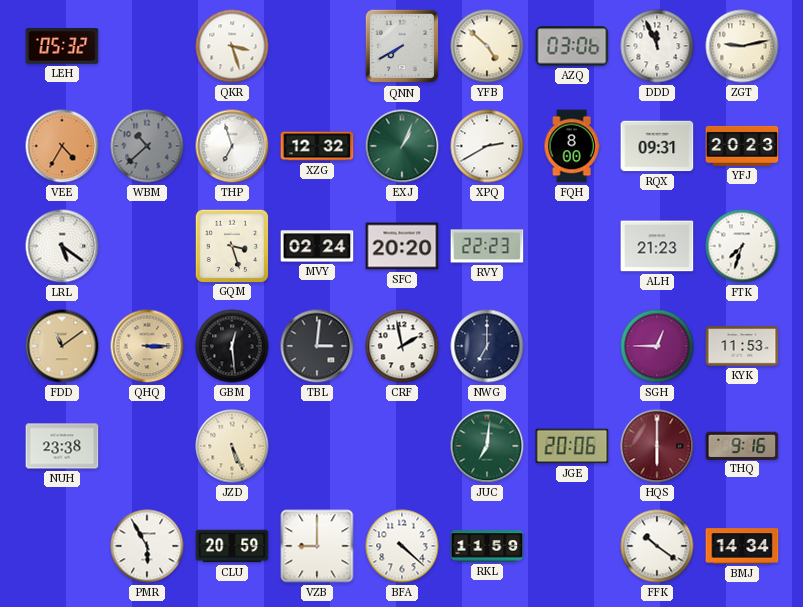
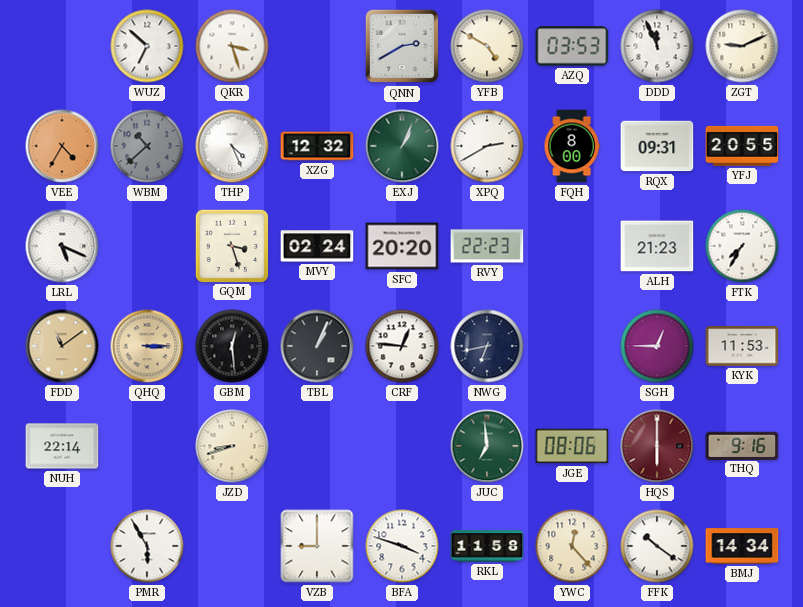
LEH: 05:32 -> none (62, 47)
WUZ: none -> 6:52 (147, 46)
QNN: 7:40 -> 2:40 (402, 46)
YFB: 4:52 -> 4:50 (487, 46)
AZQ: 03:06 -> 03:53 (572, 46)
ZGT: 9:13 -> 9:11 (742, 46)
THP: 6:57 -> 4:26 (232, 146)
YFJ: 20:23 -> 20:55 (742, 146)
LRL: 5:21 -> 5:19 (62, 246)
FTK: 7:33 -> 7:35 (742, 246)
TBL: 3:01 -> 1:04 (317, 346)
CRF: 1:58 -> 12:46 (402, 346)
NWG: 7:00 -> 6:43 (487, 346)
NUH: 23:38 -> 22:14 (62, 446)
JZD: 5:26 -> 8:42 (232, 446)
JUC: 7:01 -> 6:59 (487, 446)
JGE: 20:06 -> 08:06 (572, 446)
CLU: 20:59 -> none (232, 546)
BFA: 4:22 -> 3:48 (402, 546)
RKL: 11:59 -> 11:58 (487, 546)
YWC: none -> 12:23 (572, 546)
